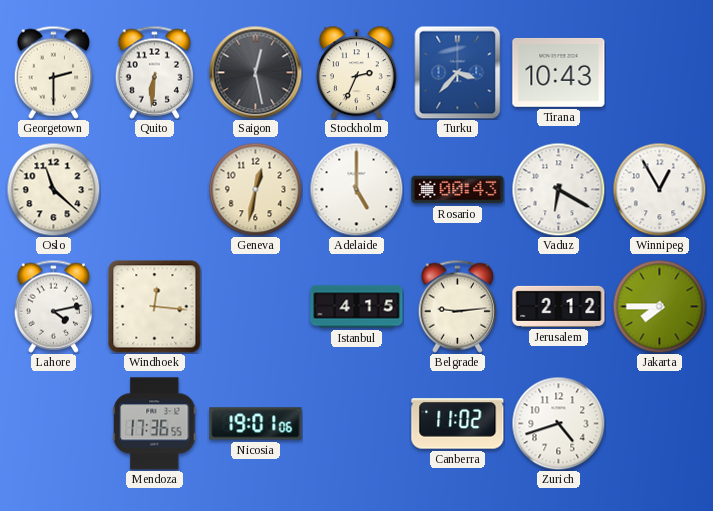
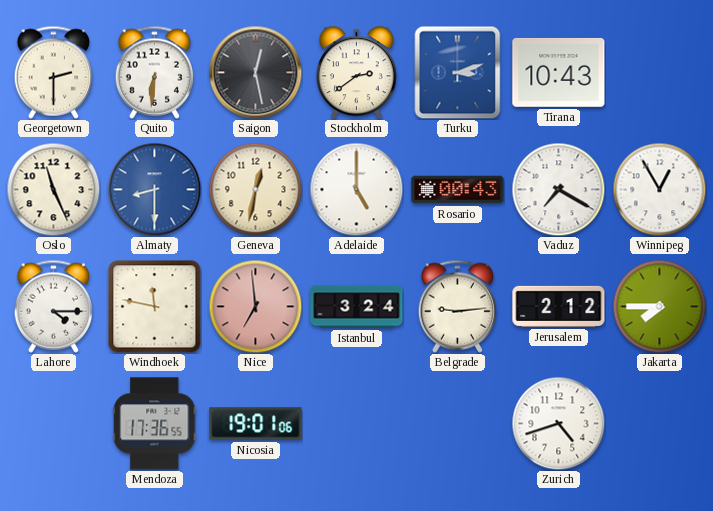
Stockholm: 2:34 -> 2:39 (357, 72)
Turku: 3:37 -> 3:12 (458, 72)
Oslo: 11:22 -> 11:26 (53, 189)
Almaty: none -> 8:30 (154, 189)
Vaduz: 6:20 -> 7:20 (558, 189)
Lahore: 4:13 -> 4:15 (53, 306)
Windhoek: 12:16 -> 11:47 (155, 307)
Nice: none -> 6:59 (255, 306)
Istanbul: 4:15 -> 3:24 (357, 307)
Canberra: 11:02 -> none (458, 424)
